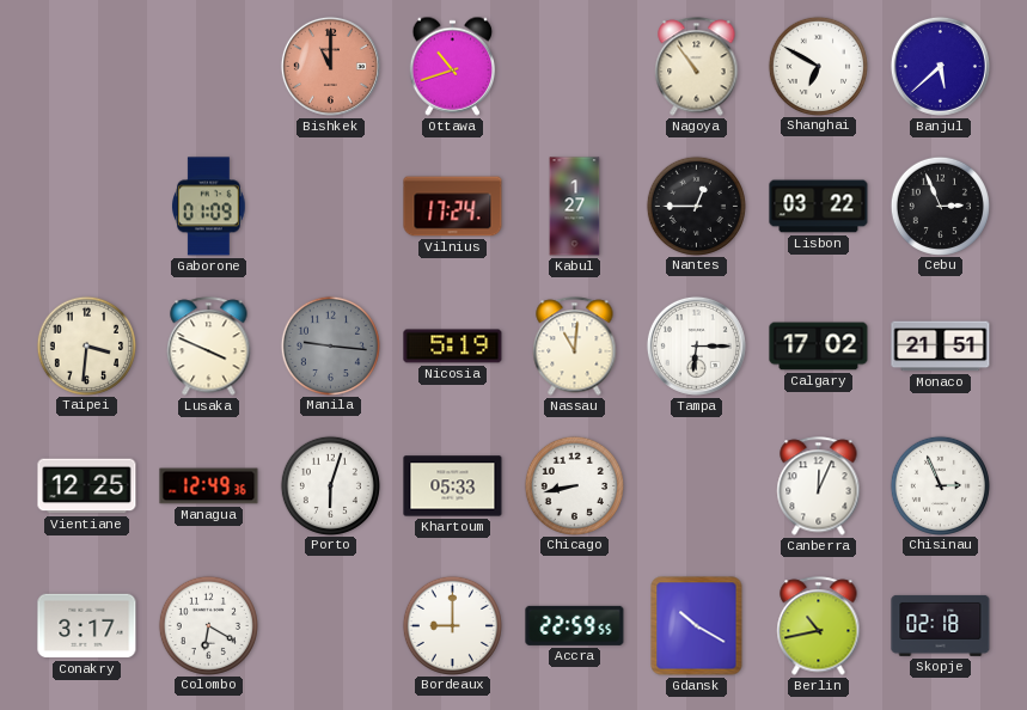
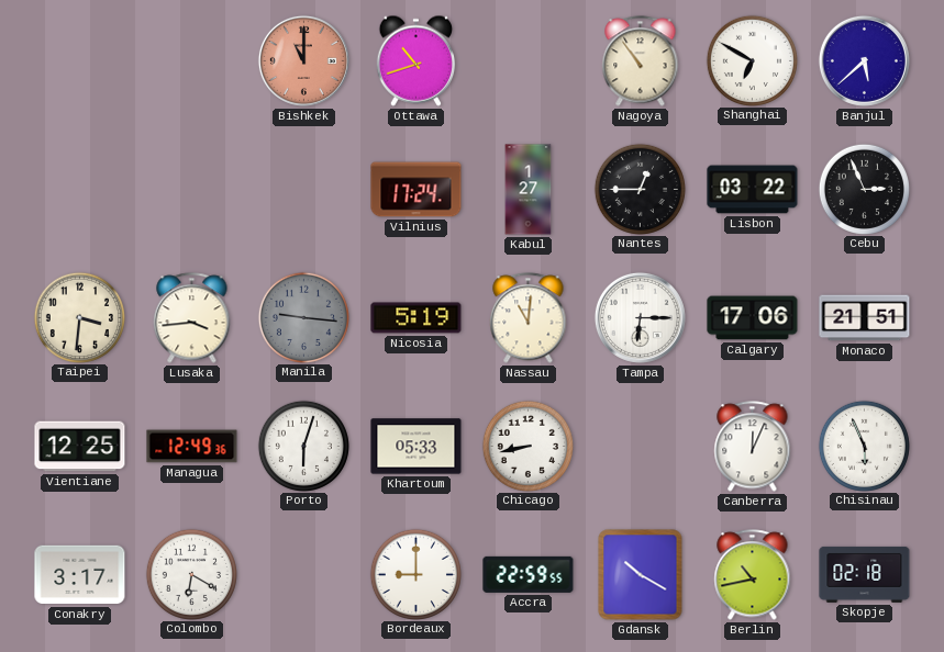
Gaborone: 01:09 -> none (209, 207)
Lusaka: 3:49 -> 3:44 (192, 318)
Calgary: 17:02 -> 17:06 (753, 318)
Chisinau: 2:56 -> 5:56 (864, 446)
